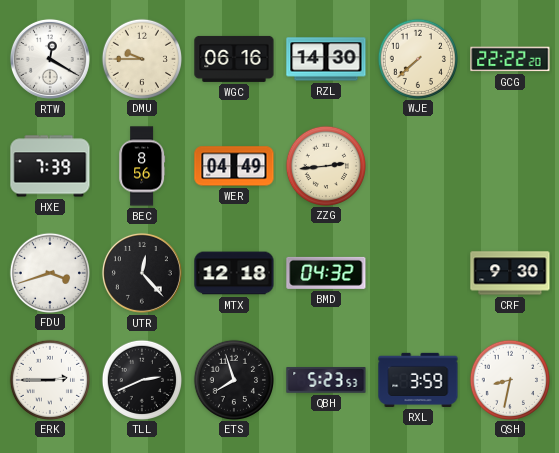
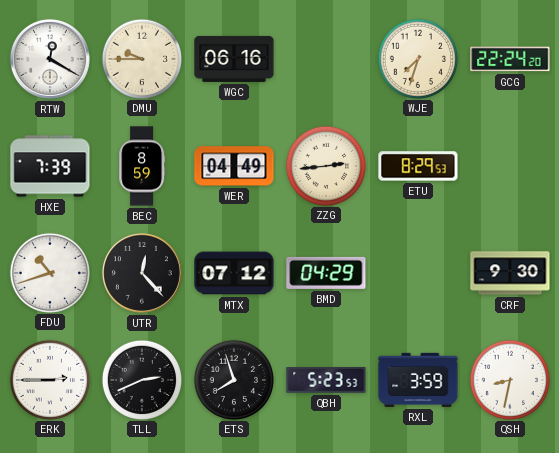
RZL: 14:30 -> none (326, 59)
WJE: 7:38 -> 7:33 (417, 58)
GCG: 22:22 -> 22:24 (510, 59)
BEC: 8:56 -> 8:59 (142, 166)
ETU: none -> 8:29 (418, 166)
FDU: 3:42 -> 10:42 (49, 272)
MTX: 12:18 -> 07:12 (234, 273)
BMD: 04:32 -> 04:29 (326, 273)
